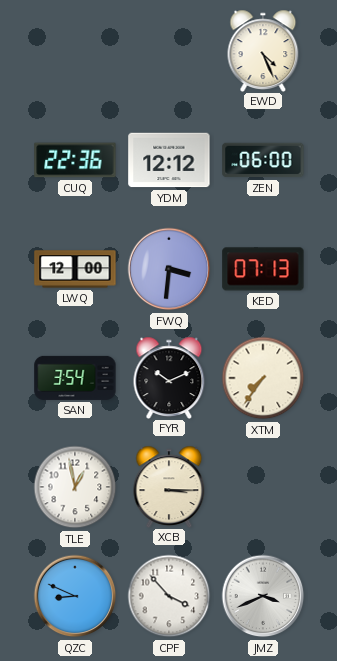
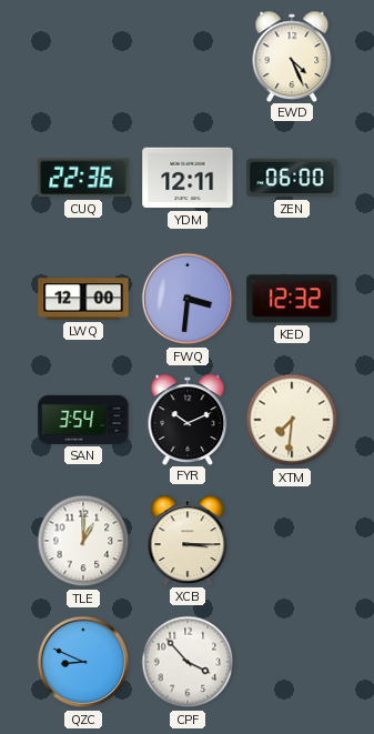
YDM: 12:12 -> 12:11 (188, 178)
KED: 07:13 -> 12:32 (292, 299)
XTM: 7:36 -> 7:31 (292, 420)
TLE: 12:58 -> 1:00 (83, 541)
JMZ: 3:41 -> none (263, 596)
